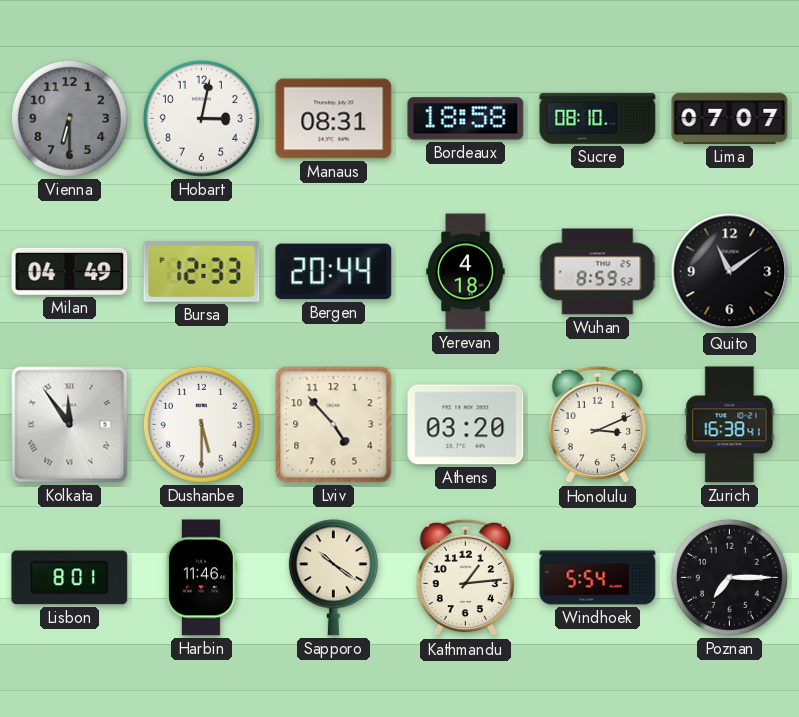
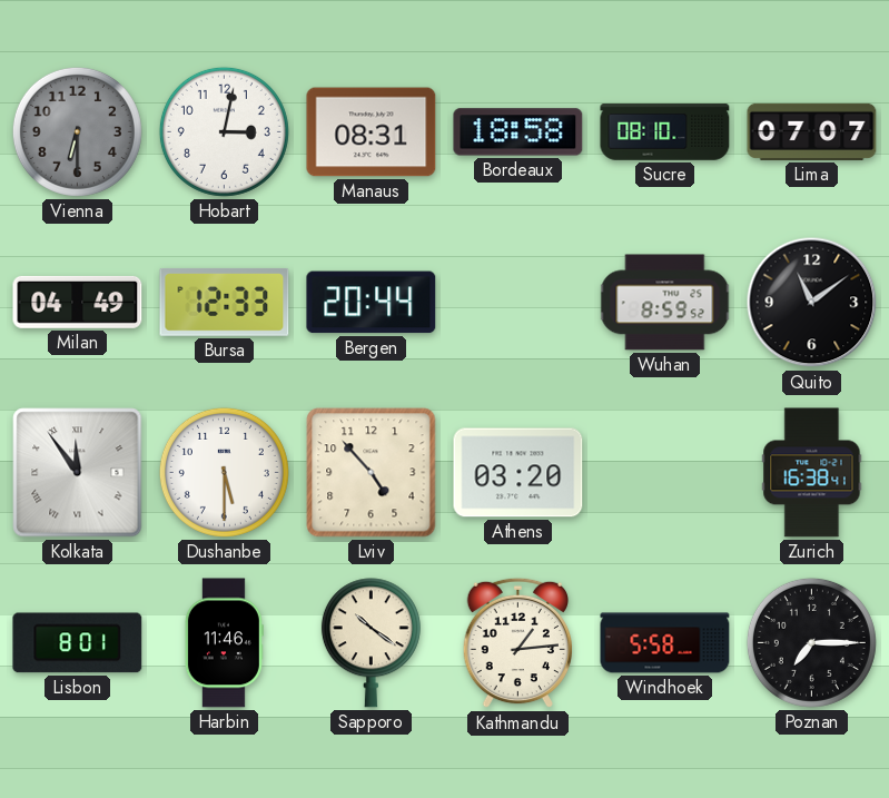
Yerevan: 4:18 -> none (466, 272)
Honolulu: 3:11 -> none (597, 425)
Windhoek: 5:54 -> 5:58 (665, 643)
